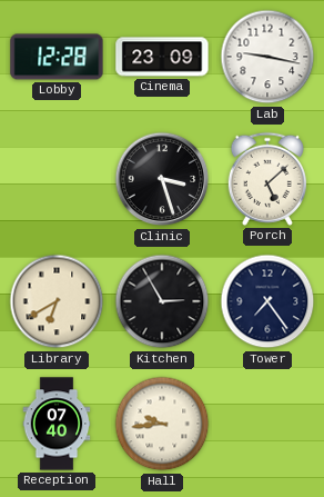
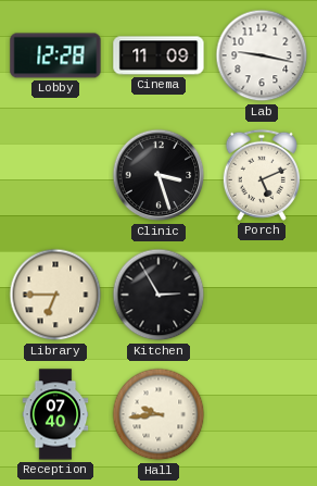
Cinema: 23:09 -> 11:09 (158, 55)
Porch: 5:08 -> 5:11 (262, 175)
Library: 6:40 -> 6:45 (55, 295)
Tower: 7:24 -> none (267, 301)
